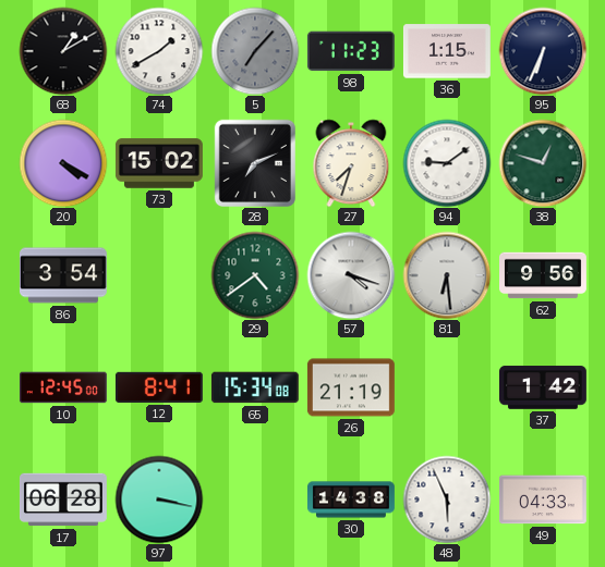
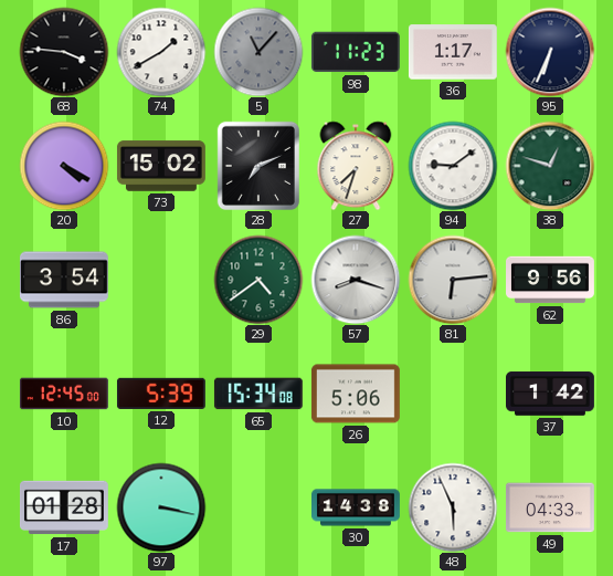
68: 1:10 -> 3:46 (64, 52)
5: 7:07 -> 11:07 (258, 52)
36: 1:15 -> 1:17 (453, 52)
57: 4:18 -> 8:18 (356, 280)
81: 6:29 -> 6:14 (453, 280)
12: 8:41 -> 5:39 (161, 394)
26: 21:19 -> 5:06 (356, 394)
17: 06:28 -> 01:28 (64, 507)
